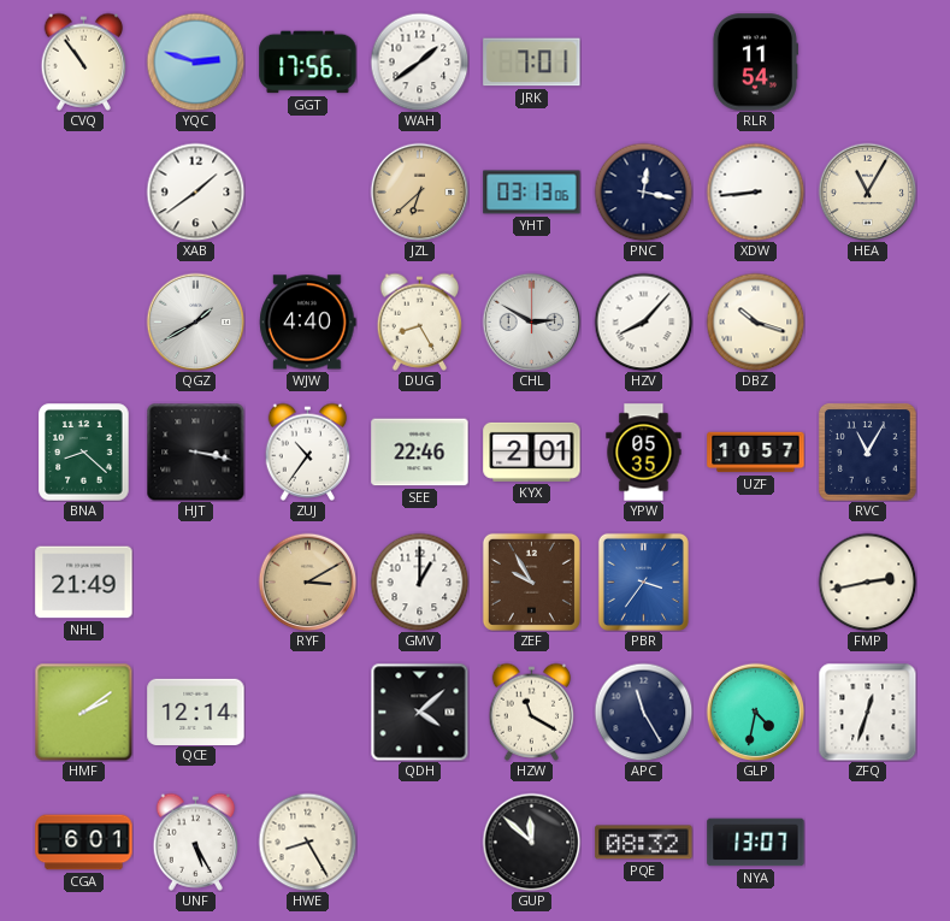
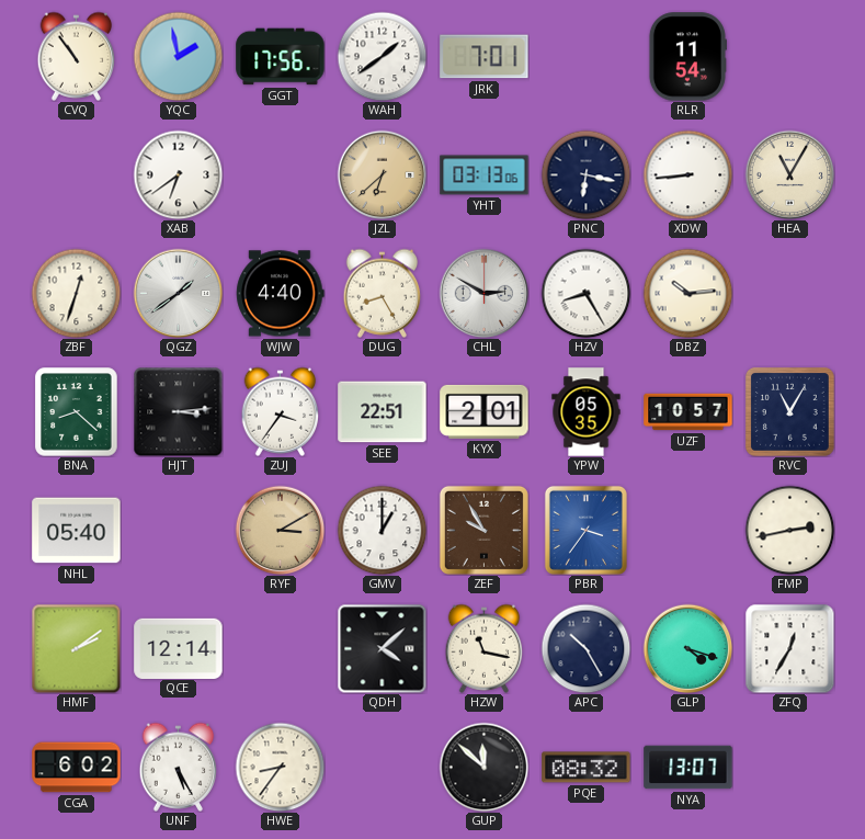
YQC: 2:48 -> 1:58 (178, 56)
XAB: 1:39 -> 6:39 (178, 174)
PNC: 12:17 -> 6:17 (585, 174)
ZBF: none -> 12:33 (76, 293)
QGZ: 1:40 -> 1:39 (178, 293)
HZV: 8:07 -> 8:25 (585, 293)
DBZ: 10:18 -> 10:14 (687, 293)
HJT: 3:17 -> 3:14 (178, 411)
ZUJ: 10:36 -> 3:36 (281, 411)
SEE: 22:46 -> 22:51 (383, 412)
NHL: 21:49 -> 05:40 (77, 531)
HZW: 11:20 -> 11:17 (485, 648)
APC: 11:25 -> 10:25 (585, 648)
GLP: 4:32 -> 4:18 (687, 648)
ZFQ: 12:33 -> 12:35 (789, 648)
CGA: 6:01 -> 6:02 (77, 768)
HWE: 8:25 -> 8:36 (280, 767)
